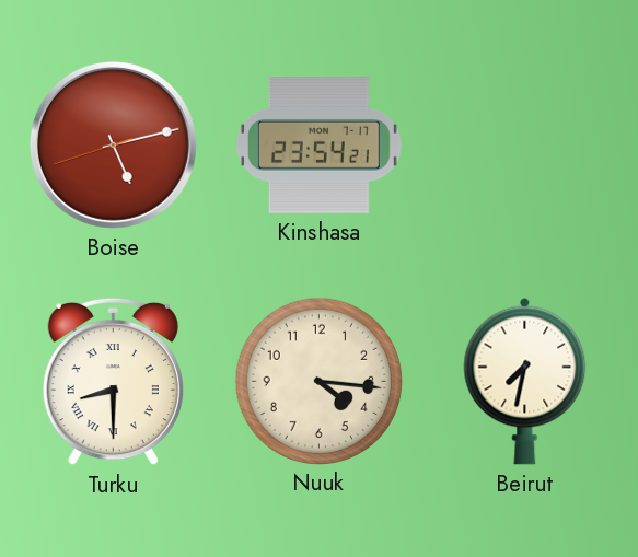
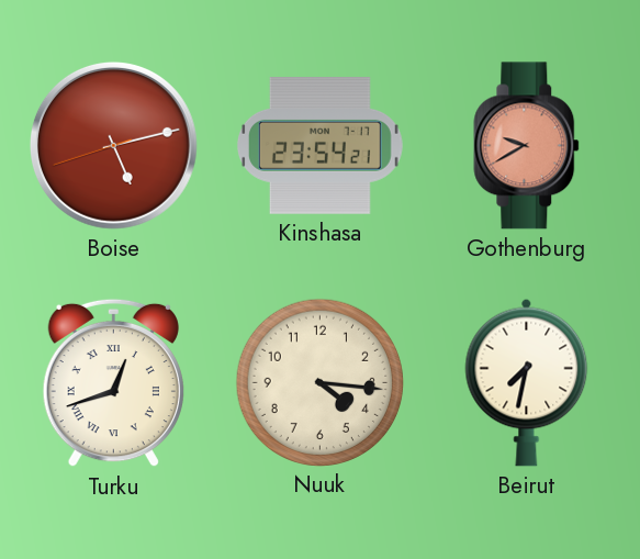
Gothenburg: none -> 9:40 (527, 146)
Turku: 8:30 -> 12:42 (113, 383)
